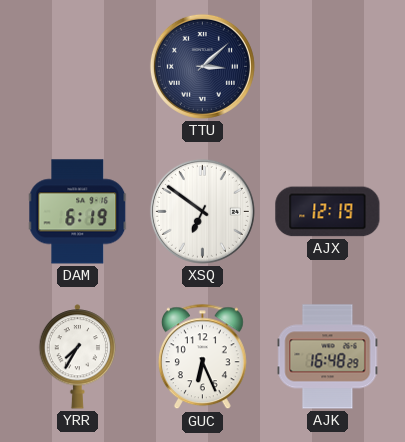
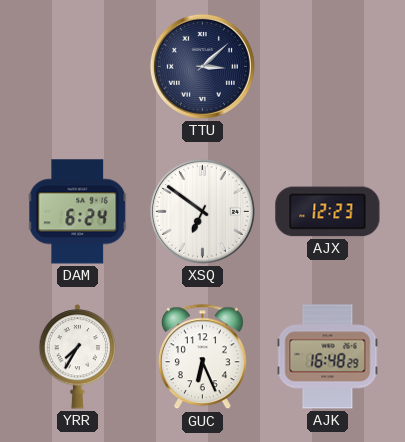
DAM: 6:19 -> 6:24 (78, 212)
AJX: 12:19 -> 12:23 (328, 212)
